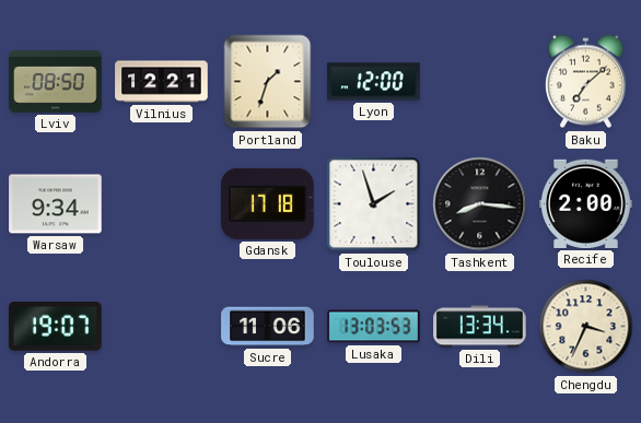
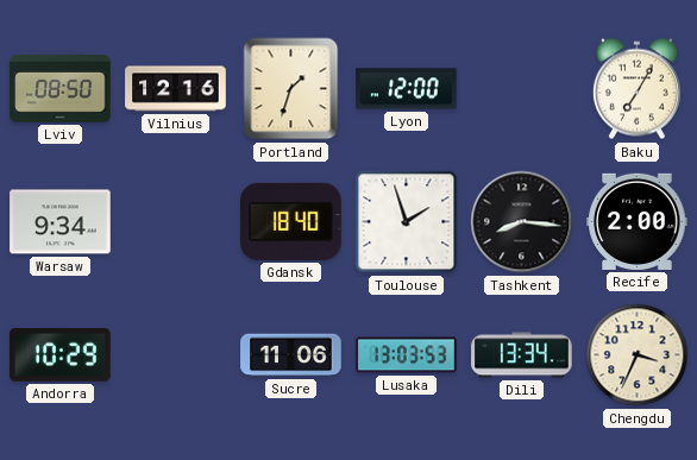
Vilnius: 12:21 -> 12:16 (176, 89)
Baku: 7:08 -> 7:05 (636, 89)
Gdansk: 17:18 -> 18:40 (291, 221)
Andorra: 19:07 -> 10:29 (61, 355)
